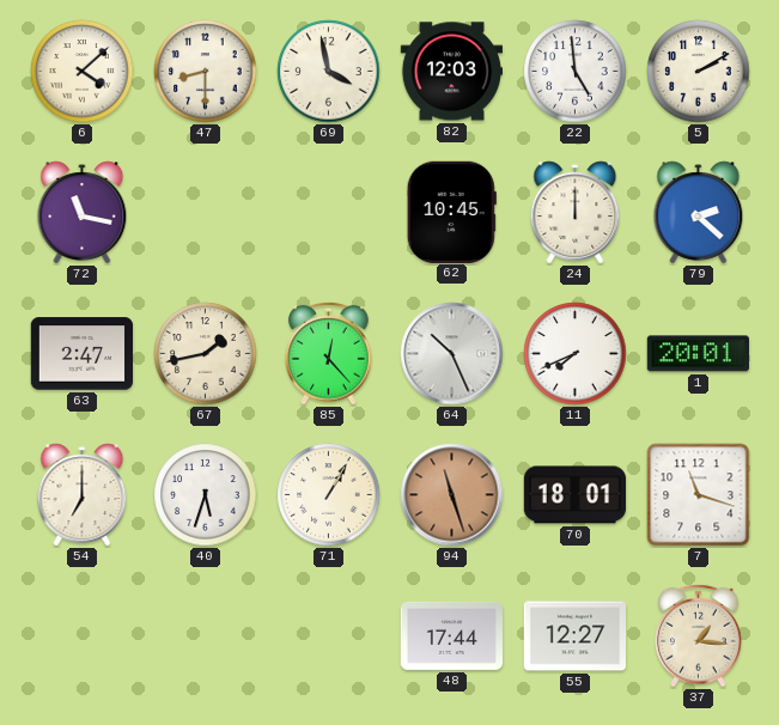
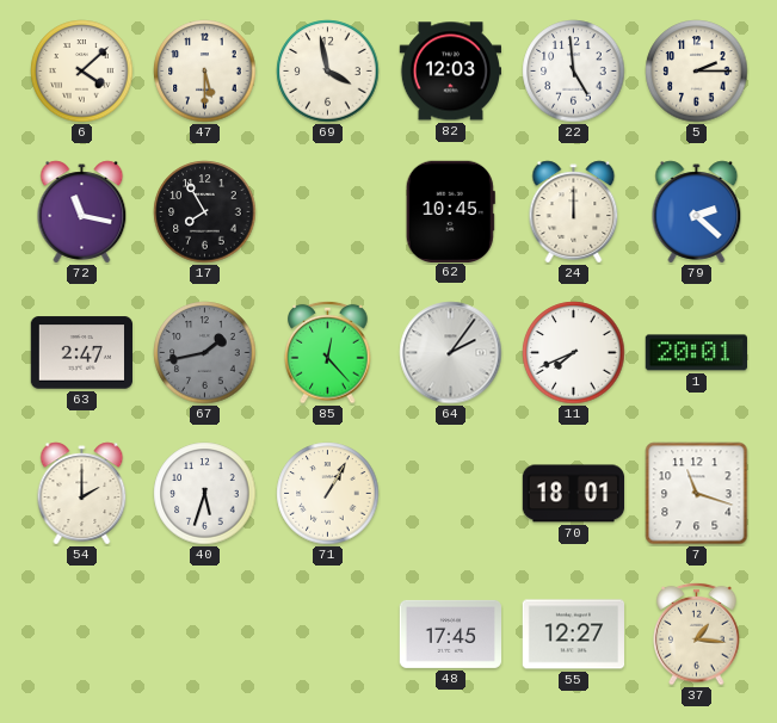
47: 8:30 -> 5:30 (205, 72)
5: 2:10 -> 2:15 (697, 72)
17: none -> 7:55 (205, 212)
67 dial: cream -> grey (205, 353)
64: 10:26 -> 2:06 (451, 353)
54: 7:00 -> 2:00 (82, 494)
94: 11:27 -> none (452, 495)
48: 17:44 -> 17:45 (451, 634)
